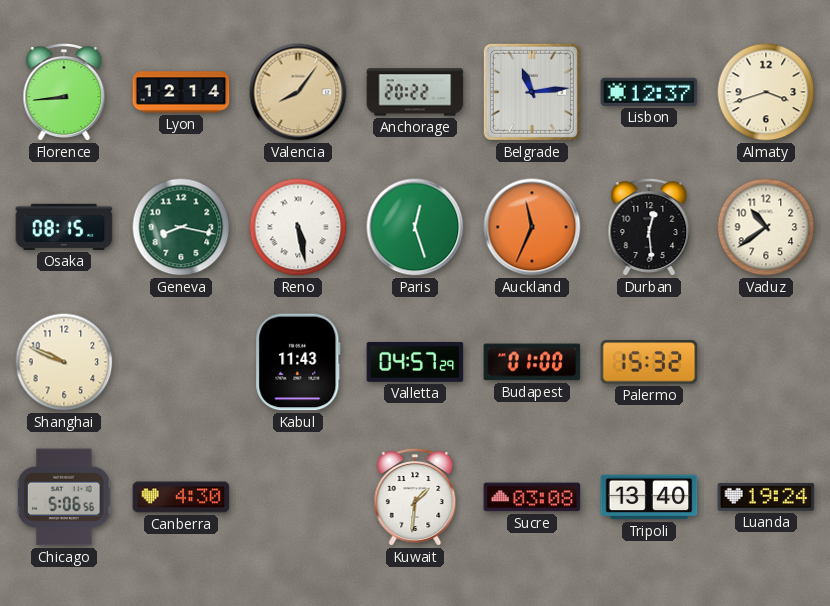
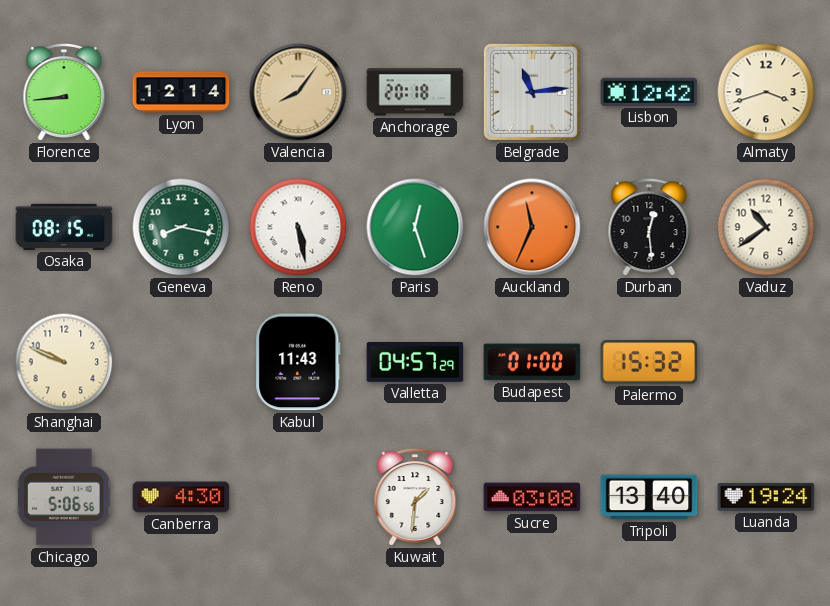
Anchorage: 20:22 -> 20:18 (415, 92)
Lisbon: 12:37 -> 12:42 (649, 92)
